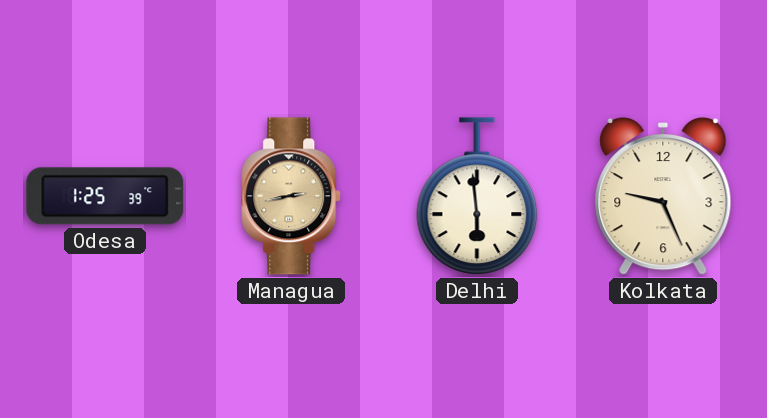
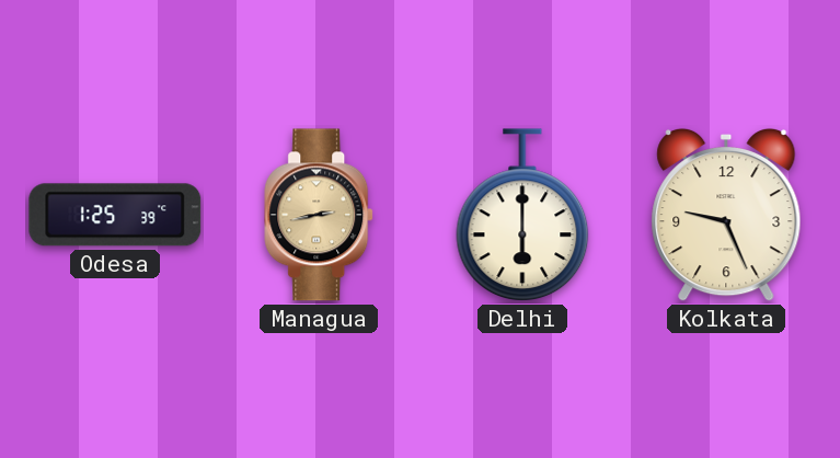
Delhi: 5:59 -> 6:00 (522, 216)
